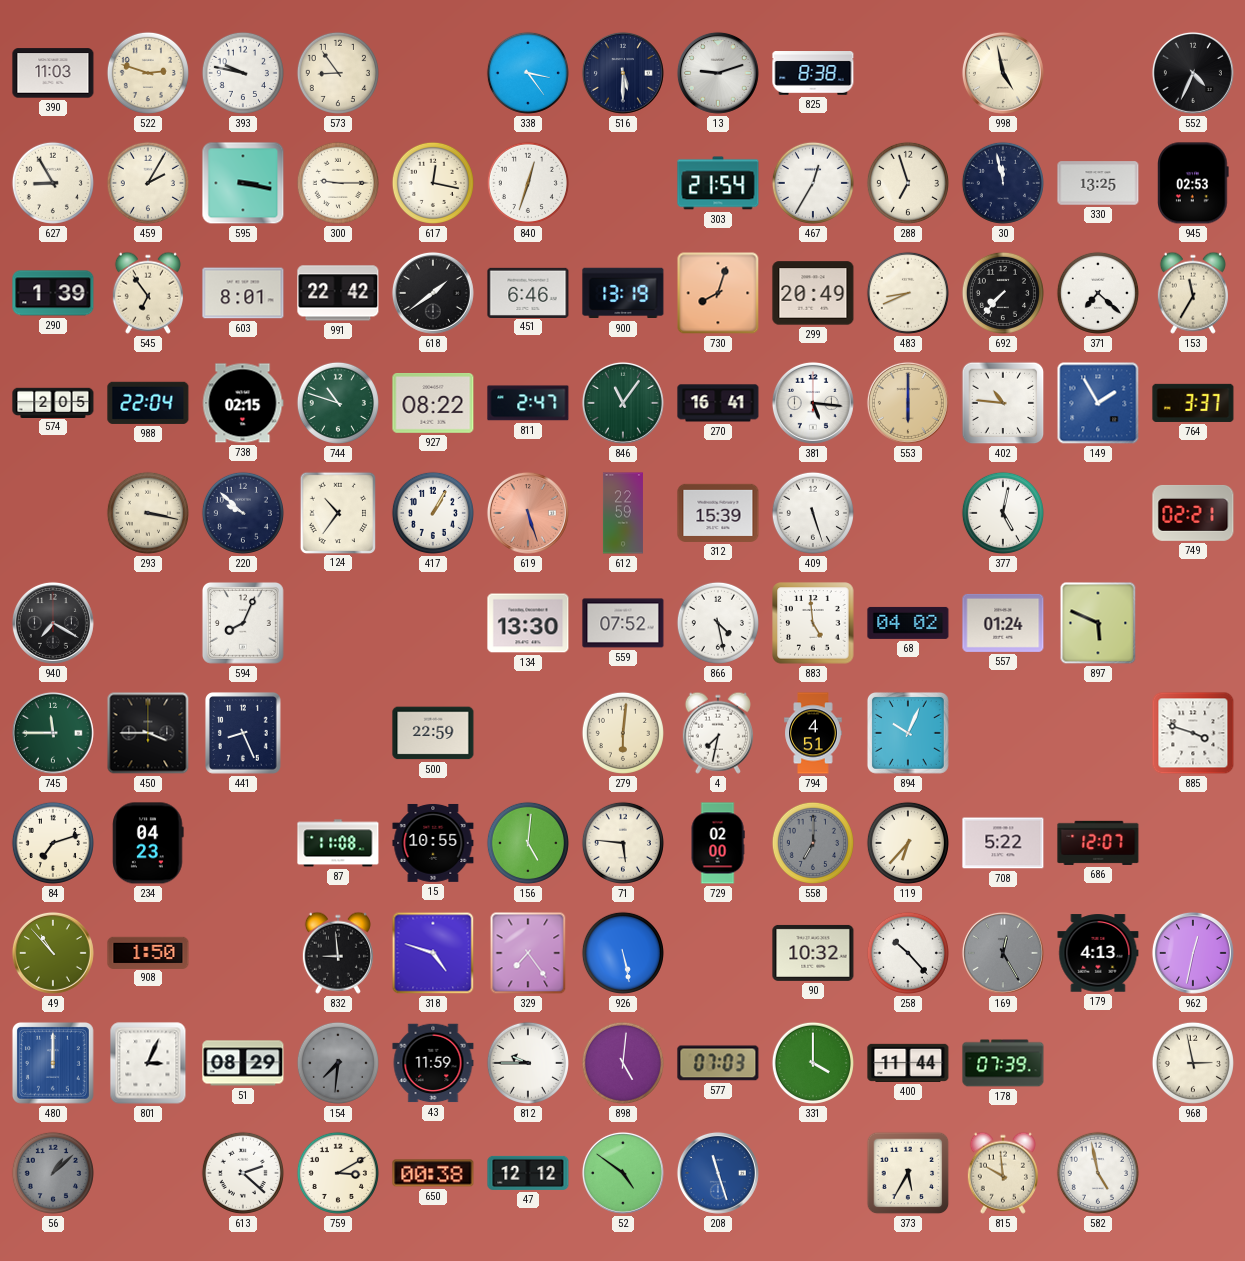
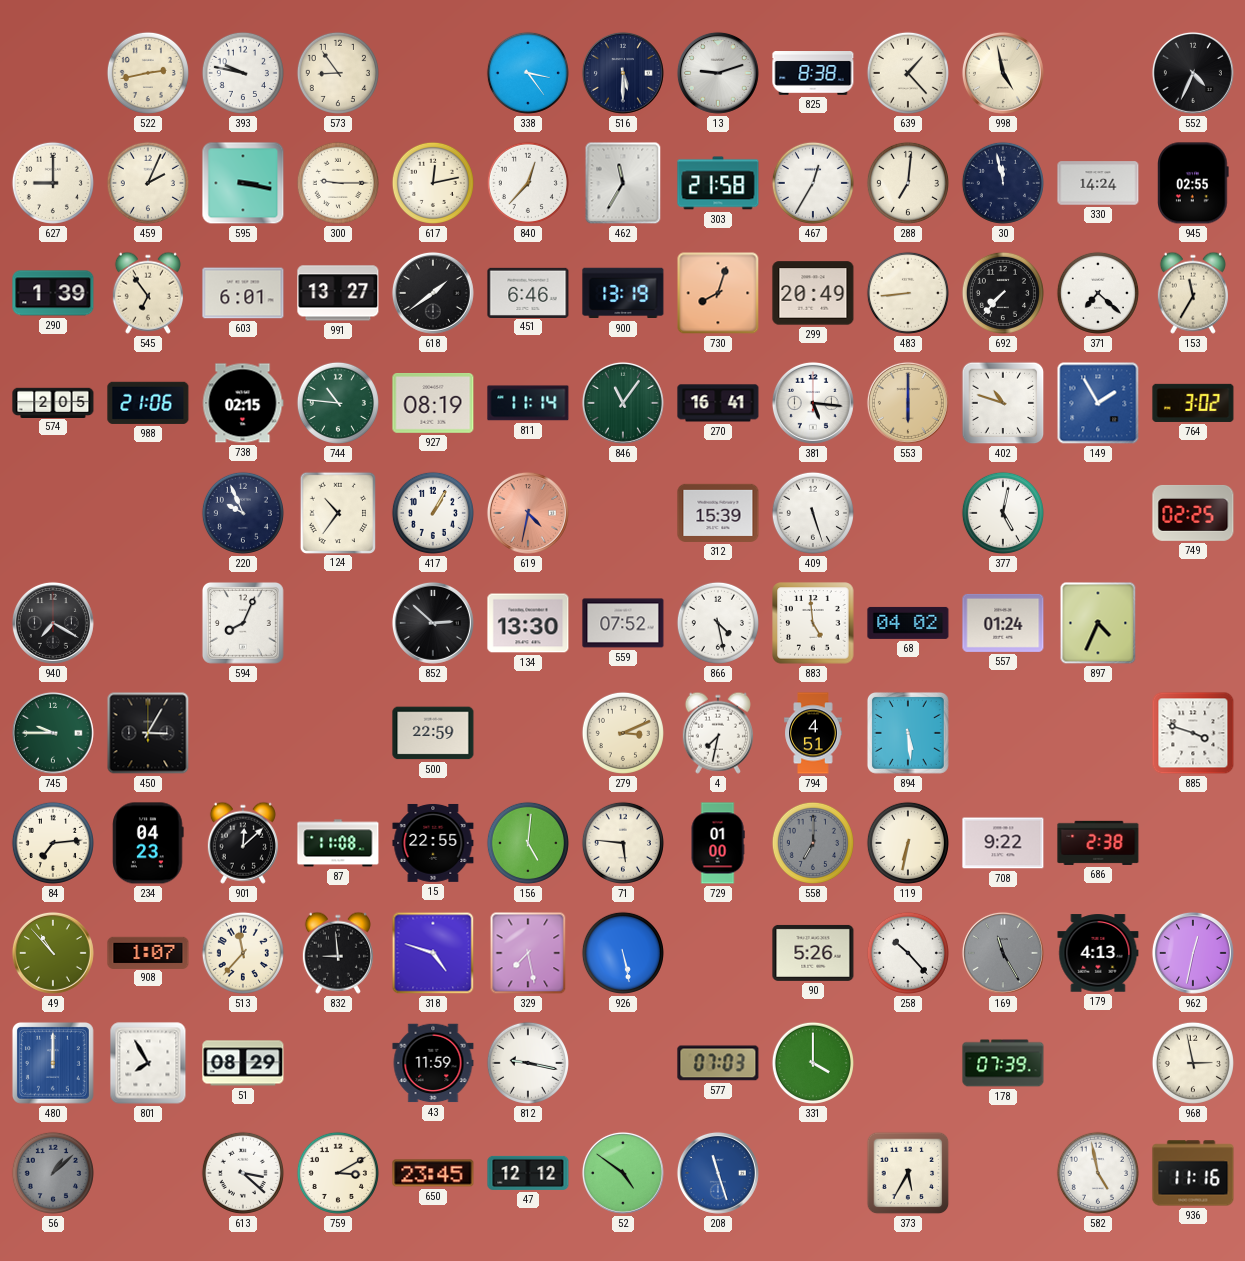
390: 11:03 -> none (53, 73)
522: 2:48 -> 2:43 (148, 73)
639: none -> 1:23 (908, 73)
627: 8:55 -> 9:00 (53, 183)
459: 2:05 -> 2:04 (148, 183)
617: 12:17 -> 12:13 (433, 183)
840: 12:33 -> 12:37 (528, 183)
462: none -> 11:35 (623, 183)
303: 21:54 -> 21:58 (718, 183)
288: 6:57 -> 7:01 (908, 183)
330: 13:25 -> 14:24 (1098, 183)
945: 02:53 -> 02:55 (1194, 183)
603: 8:01 -> 6:01 (243, 293)
991: 22:42 -> 13:27 (338, 293)
483: 8:41 -> 8:44 (908, 293)
988: 22:04 -> 21:06 (148, 403)
744: 10:48 -> 10:46 (338, 403)
927: 08:22 -> 08:19 (433, 404)
811: 2:47 -> 11:14 (528, 403)
402: 10:46 -> 10:48 (1003, 403)
764: 3:37 -> 3:02 (1193, 403)
293: 3:17 -> none (148, 513)
220: 9:52 -> 9:56 (243, 513)
619: 5:27 -> 4:32 (528, 513)
612: 22:59 -> none (623, 513)
749: 02:21 -> 02:25 (1193, 513)
852: none -> 2:52 (433, 623)
897: 5:49 -> 4:34 (1098, 623)
745: 11:45 -> 9:45 (53, 733)
450: 3:45 -> 3:05 (148, 733)
441: 8:26 -> none (244, 734)
279: 6:01 -> 3:11 (623, 733)
894: 10:04 -> 5:29 (908, 733)
84: 7:12 -> 7:14 (53, 843)
901: none -> 12:08 (243, 843)
15: 10:55 -> 22:55 (433, 843)
729: 02:00 -> 01:00 (718, 843)
119: 6:37 -> 6:32 (908, 843)
708: 5:22 -> 9:22 (1003, 843)
686: 12:07 -> 2:38 (1098, 843)
908: 1:50 -> 1:07 (148, 952)
513: none -> 11:37 (243, 953)
329: 7:24 -> 7:28 (528, 953)
90: 10:32 -> 5:26 (813, 953)
169: 12:25 -> 11:25 (1003, 953)
801: 3:04 -> 7:55 (148, 1063)
154: 7:31 -> none (338, 1063)
812: 9:45 -> 9:17 (528, 1063)
898: 5:01 -> none (623, 1063)
400: 11:44 -> none (908, 1063)
613: 2:22 -> 3:22 (243, 1173)
650: 00:38 -> 23:45 (433, 1173)
815: 9:59 -> none (1003, 1173)
936: none -> 11:16 (1193, 1173)
